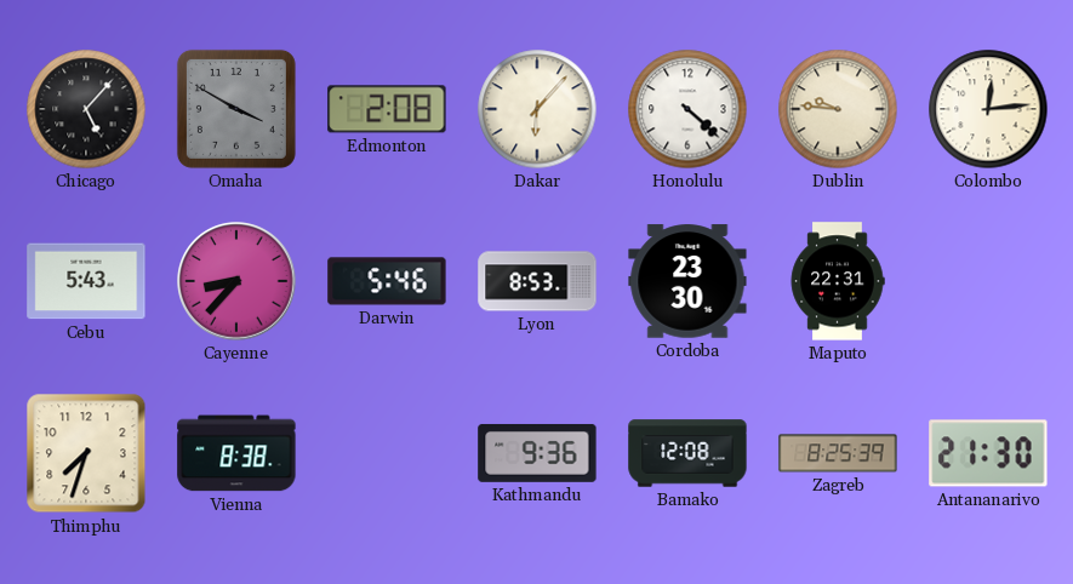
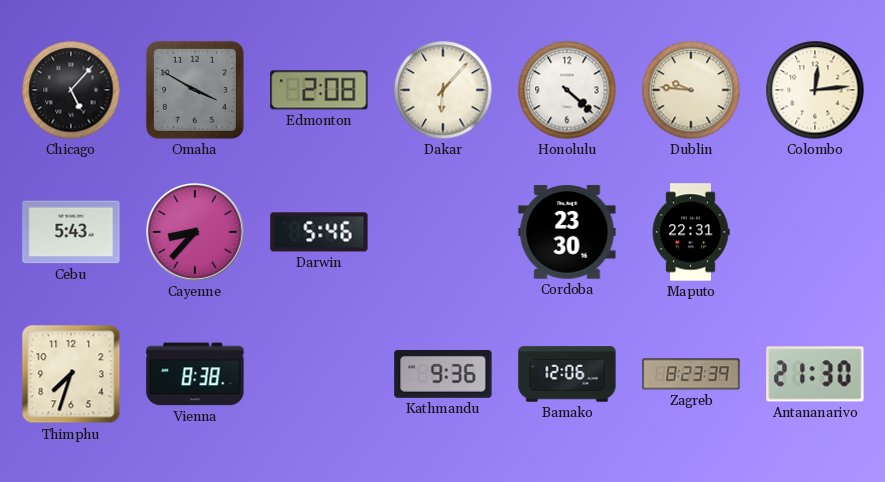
Lyon: 8:53 -> none (537, 281)
Bamako: 12:08 -> 12:06 (567, 374)
Zagreb: 8:25 -> 8:23 (691, 374)
